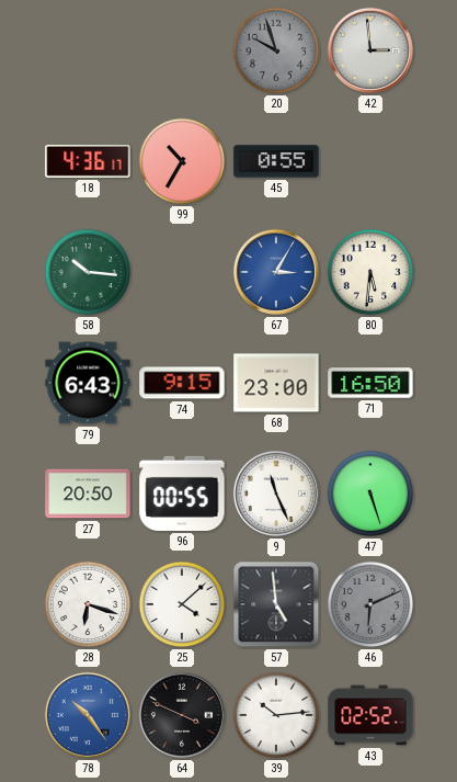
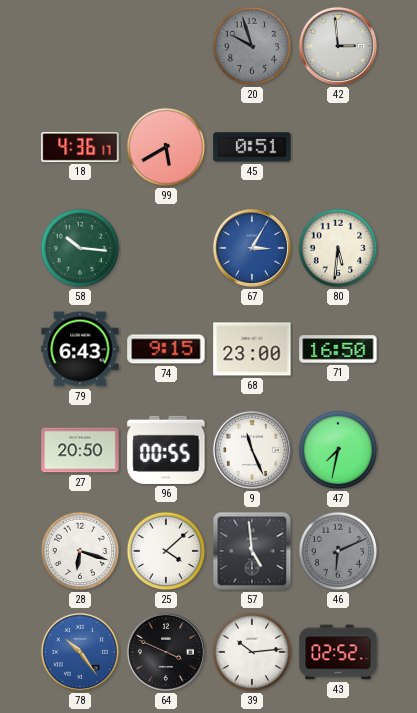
99: 10:35 -> 5:40 (166, 147)
45: 0:55 -> 0:51 (252, 147)
47: 5:27 -> 7:32 (338, 450)
